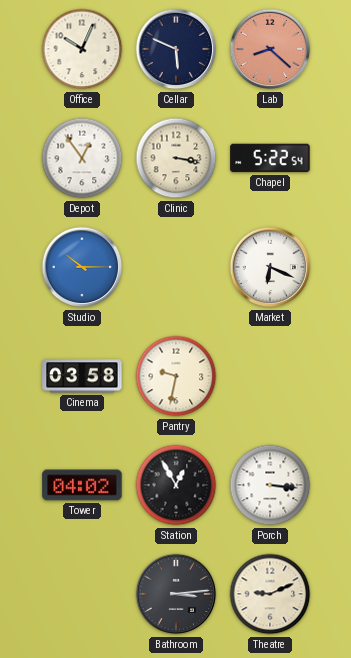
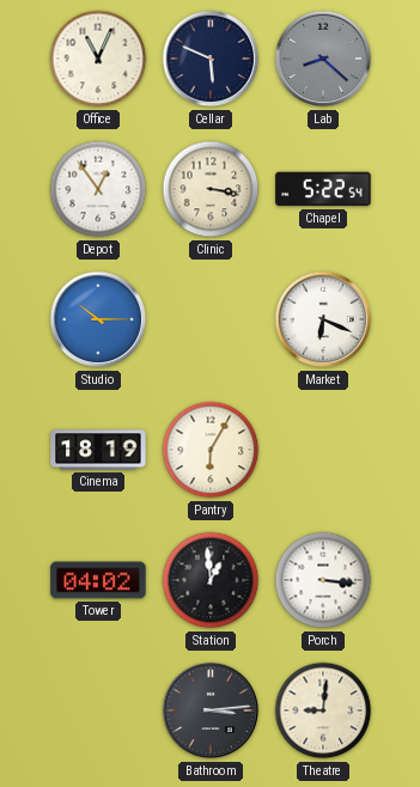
Office: 10:04 -> 11:04 (98, 59)
Lab dial: salmon -> grey (323, 59)
Cinema: 03:58 -> 18:19 (98, 450)
Pantry: 9:32 -> 6:05 (211, 450)
Station: 12:55 -> 12:59 (211, 580)
Theatre: 9:11 -> 9:01 (323, 710)
